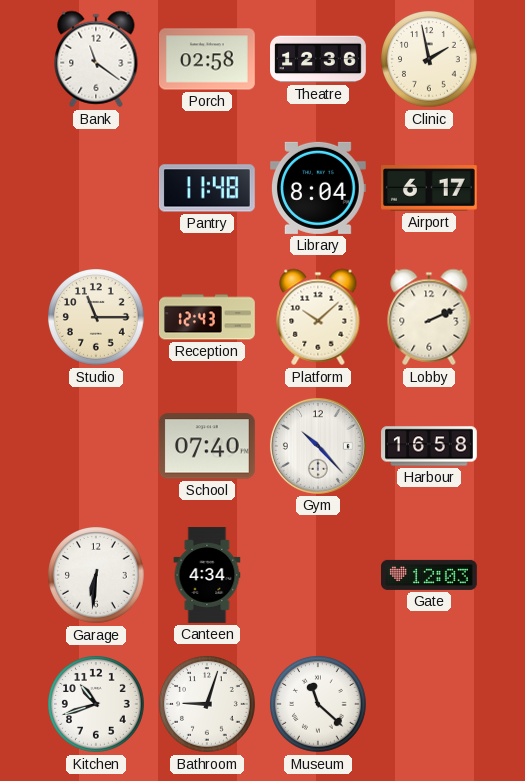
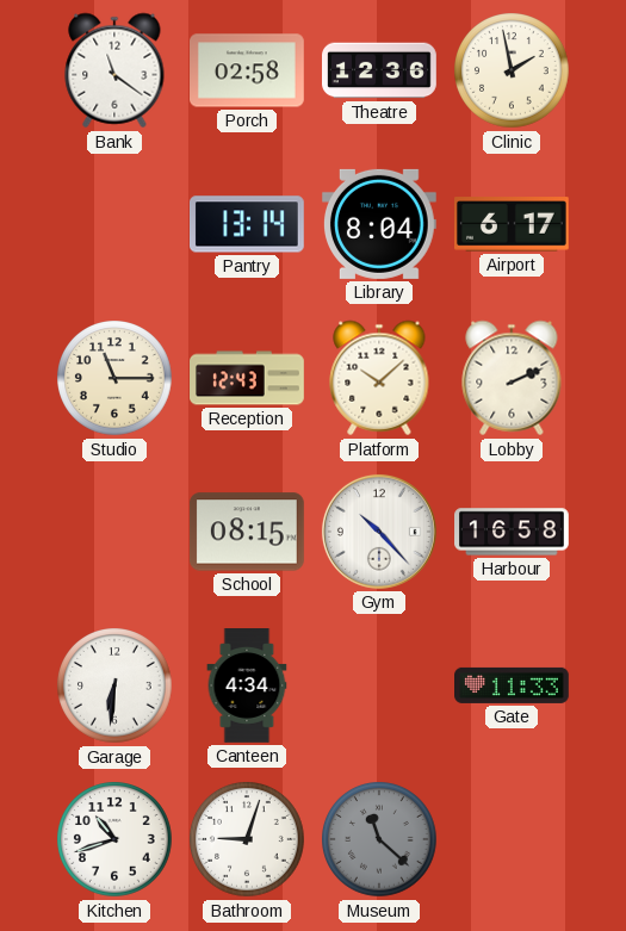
Pantry: 11:48 -> 13:14 (247, 224)
School: 07:40 -> 08:15 (247, 532)
Gate: 12:03 -> 11:33 (513, 685)
Museum dial: white -> grey (380, 840)
